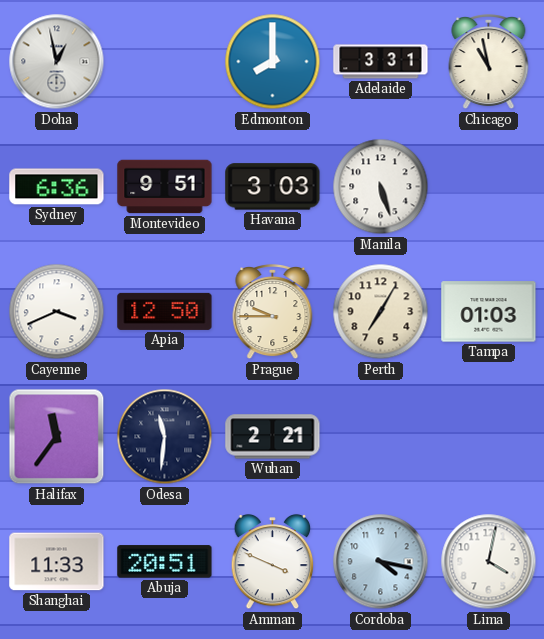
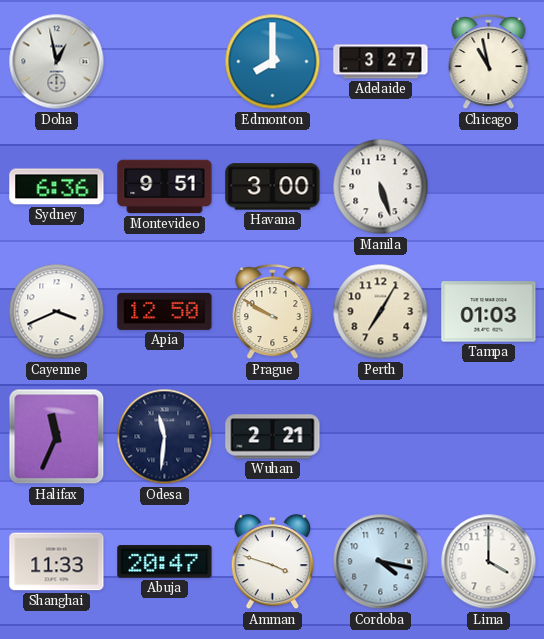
Adelaide: 3:31 -> 3:27 (381, 62)
Havana: 3:03 -> 3:00 (273, 187)
Prague: 9:45 -> 9:50 (273, 313)
Halifax: 11:36 -> 11:34 (57, 437)
Abuja: 20:51 -> 20:47 (165, 562)
Amman: 3:49 -> 3:48 (273, 562)
Lima: 4:02 -> 4:00 (489, 562)
